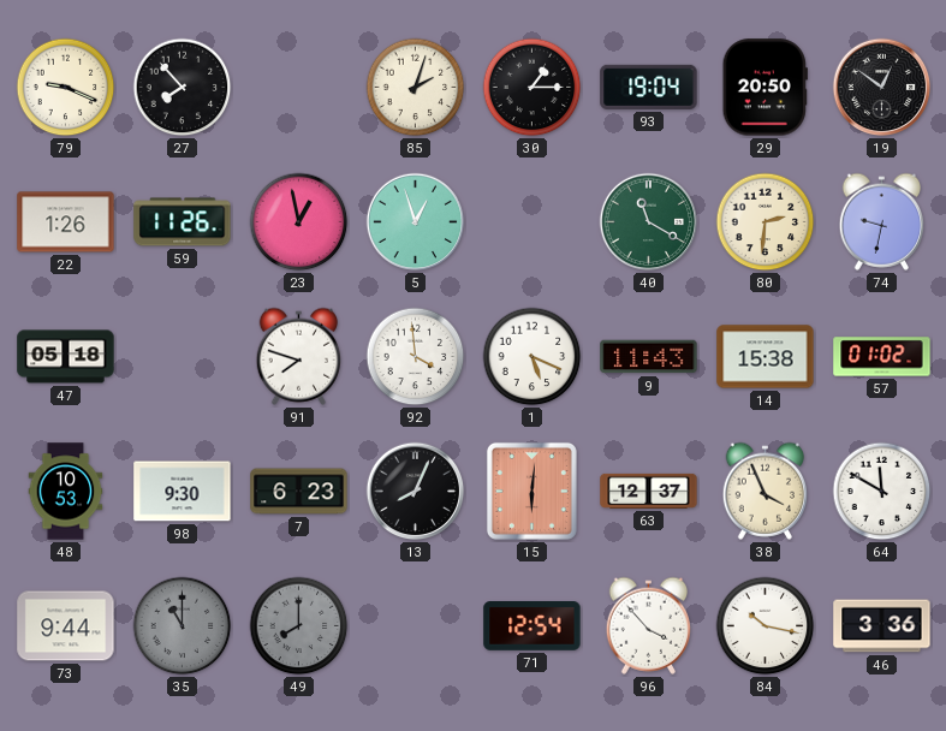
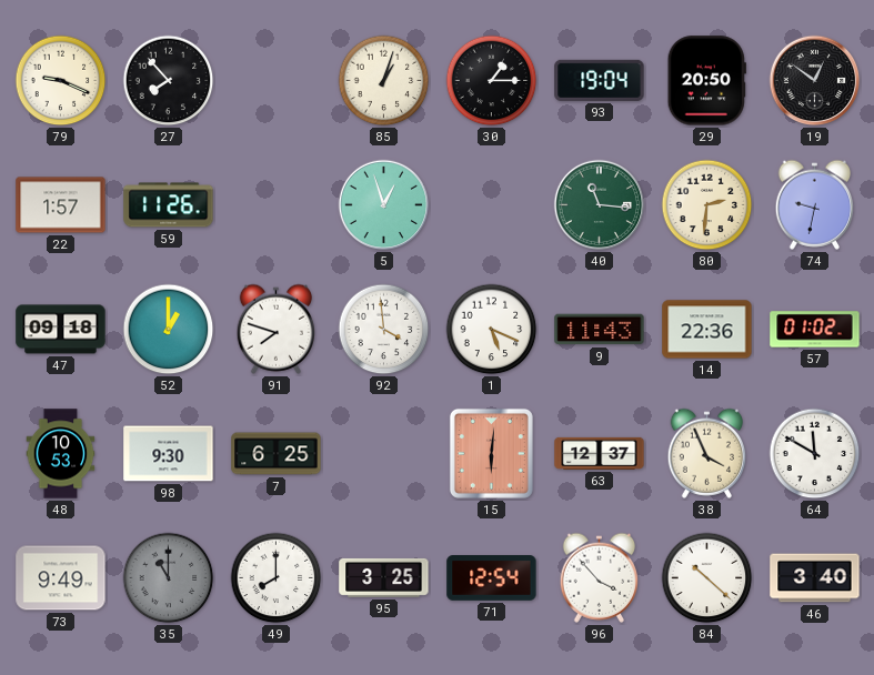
85: 2:03 -> 1:03 (384, 81)
22: 1:26 -> 1:57 (61, 205)
23: 12:58 -> none (299, 222)
40: 11:20 -> 11:16 (600, 205)
47: 05:18 -> 09:18 (61, 330)
52: none -> 1:00 (169, 330)
14: 15:38 -> 22:36 (707, 330)
7: 6:23 -> 6:25 (277, 454)
13: 8:04 -> none (416, 492)
73: 9:44 -> 9:49 (61, 578)
49 dial: grey -> white (277, 578)
95: none -> 3:25 (384, 577)
84: 10:17 -> 10:22 (707, 578)
46: 3:36 -> 3:40 (815, 578)
